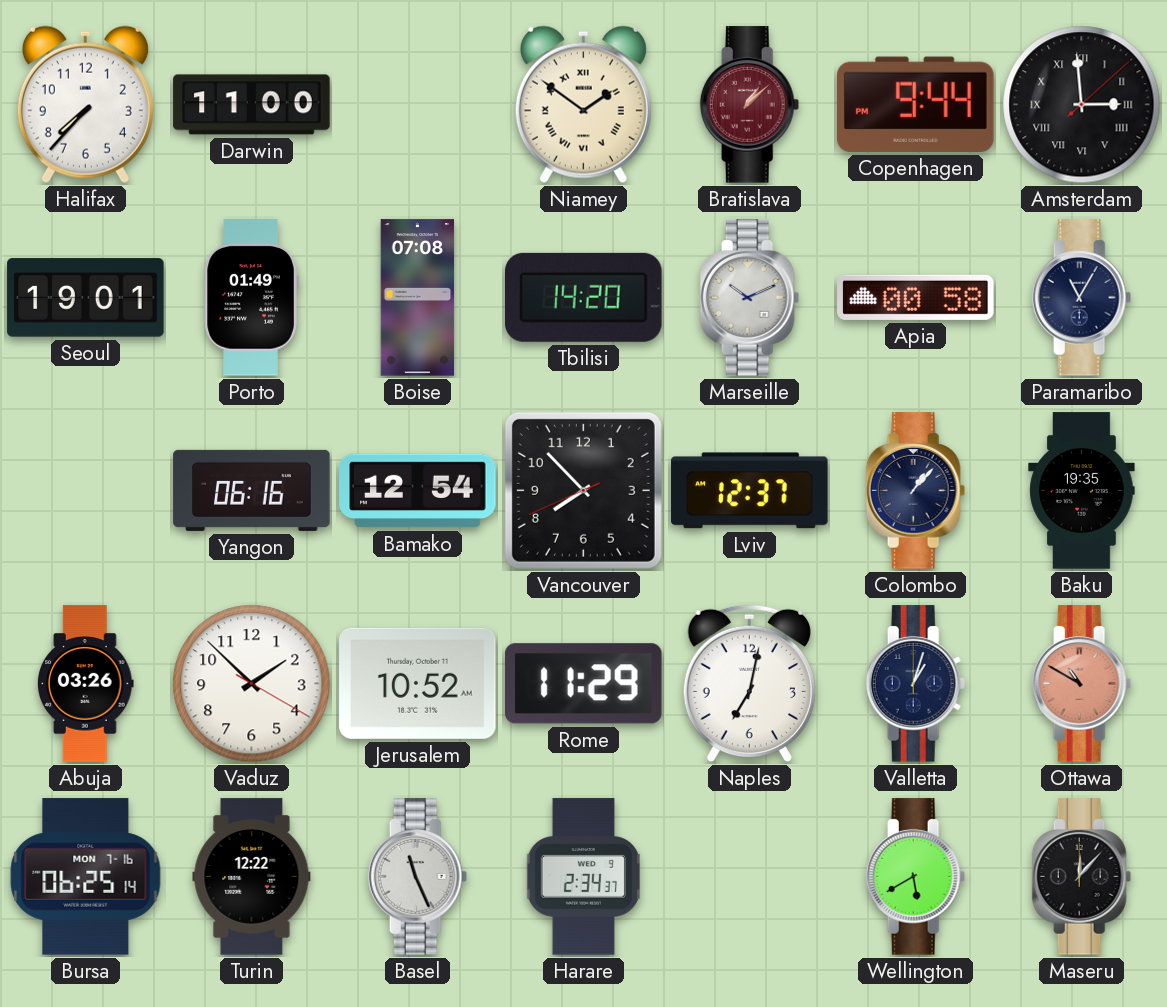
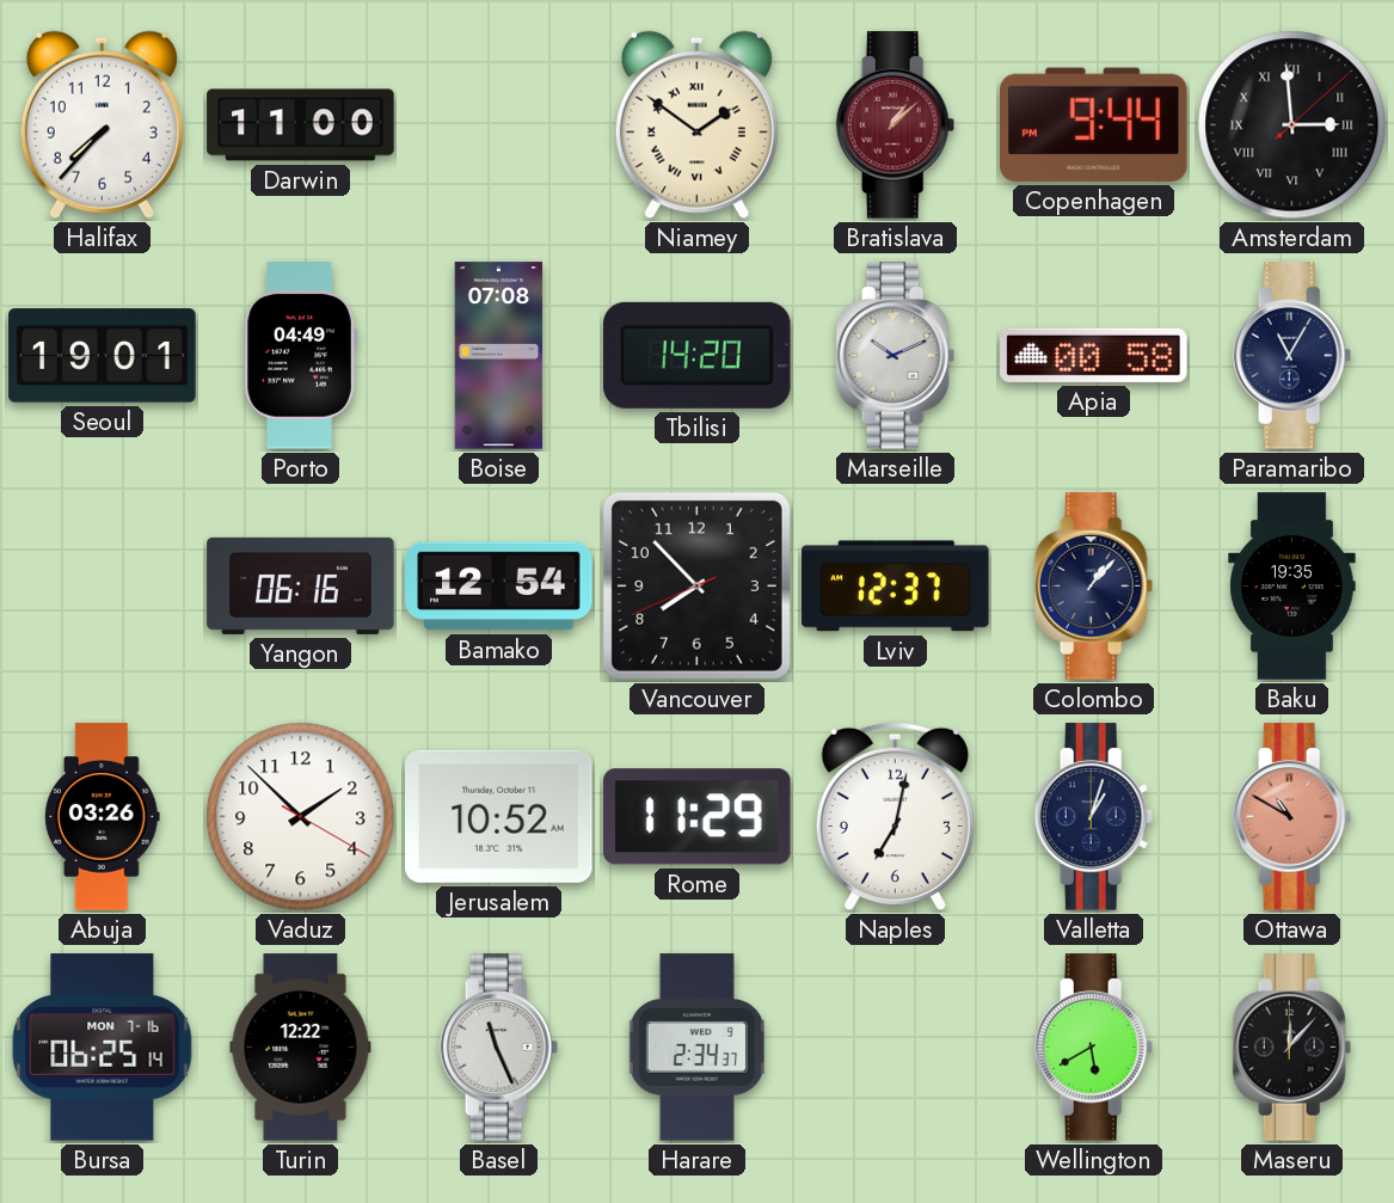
Porto: 01:49 -> 04:49 (300, 356)
